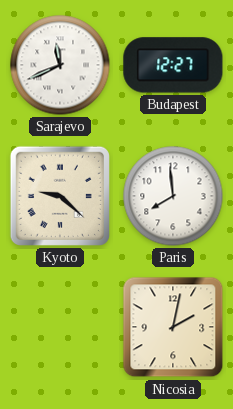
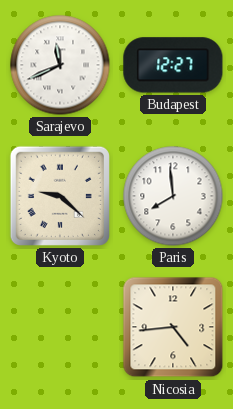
Nicosia: 2:02 -> 4:44 (173, 327)
